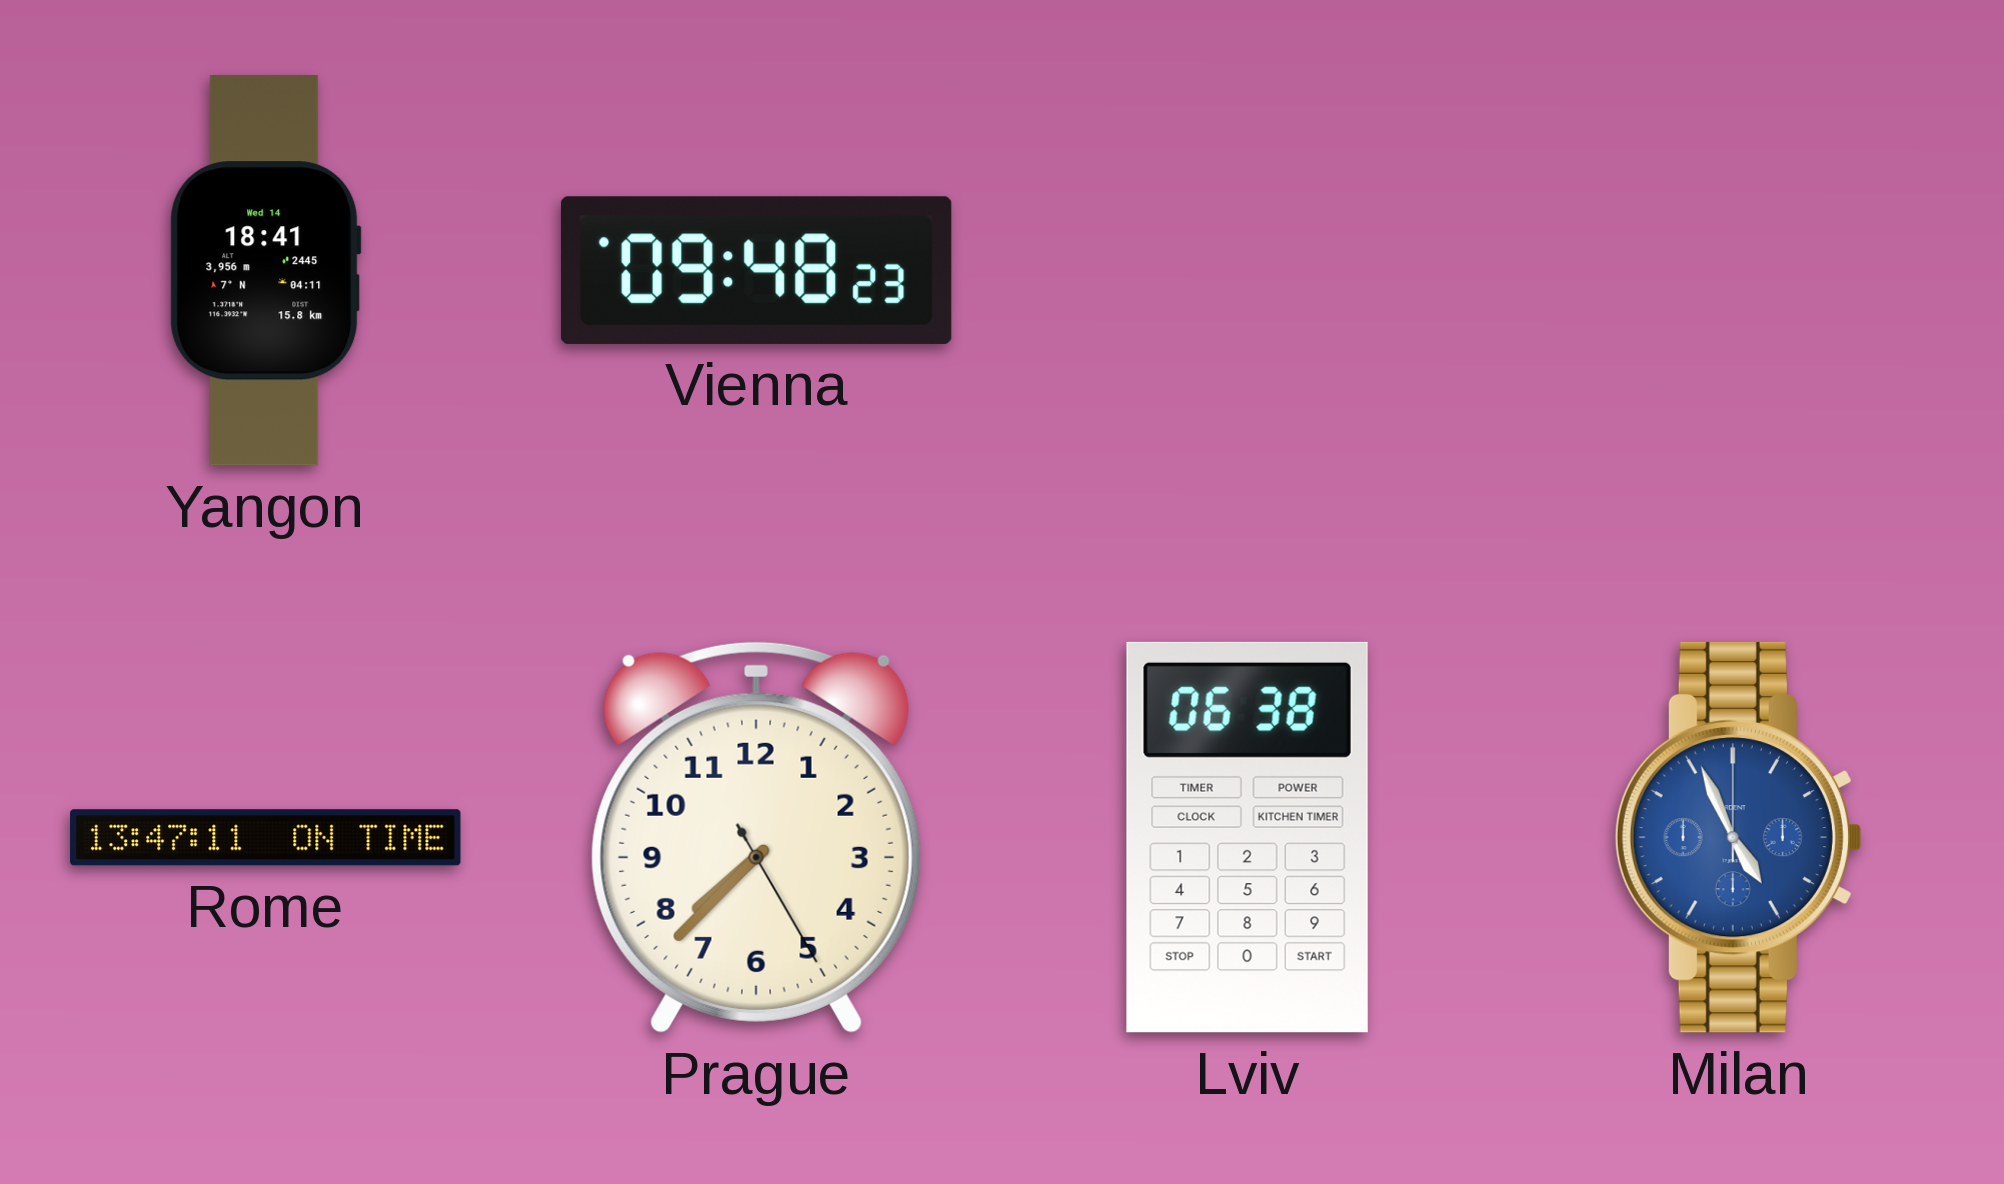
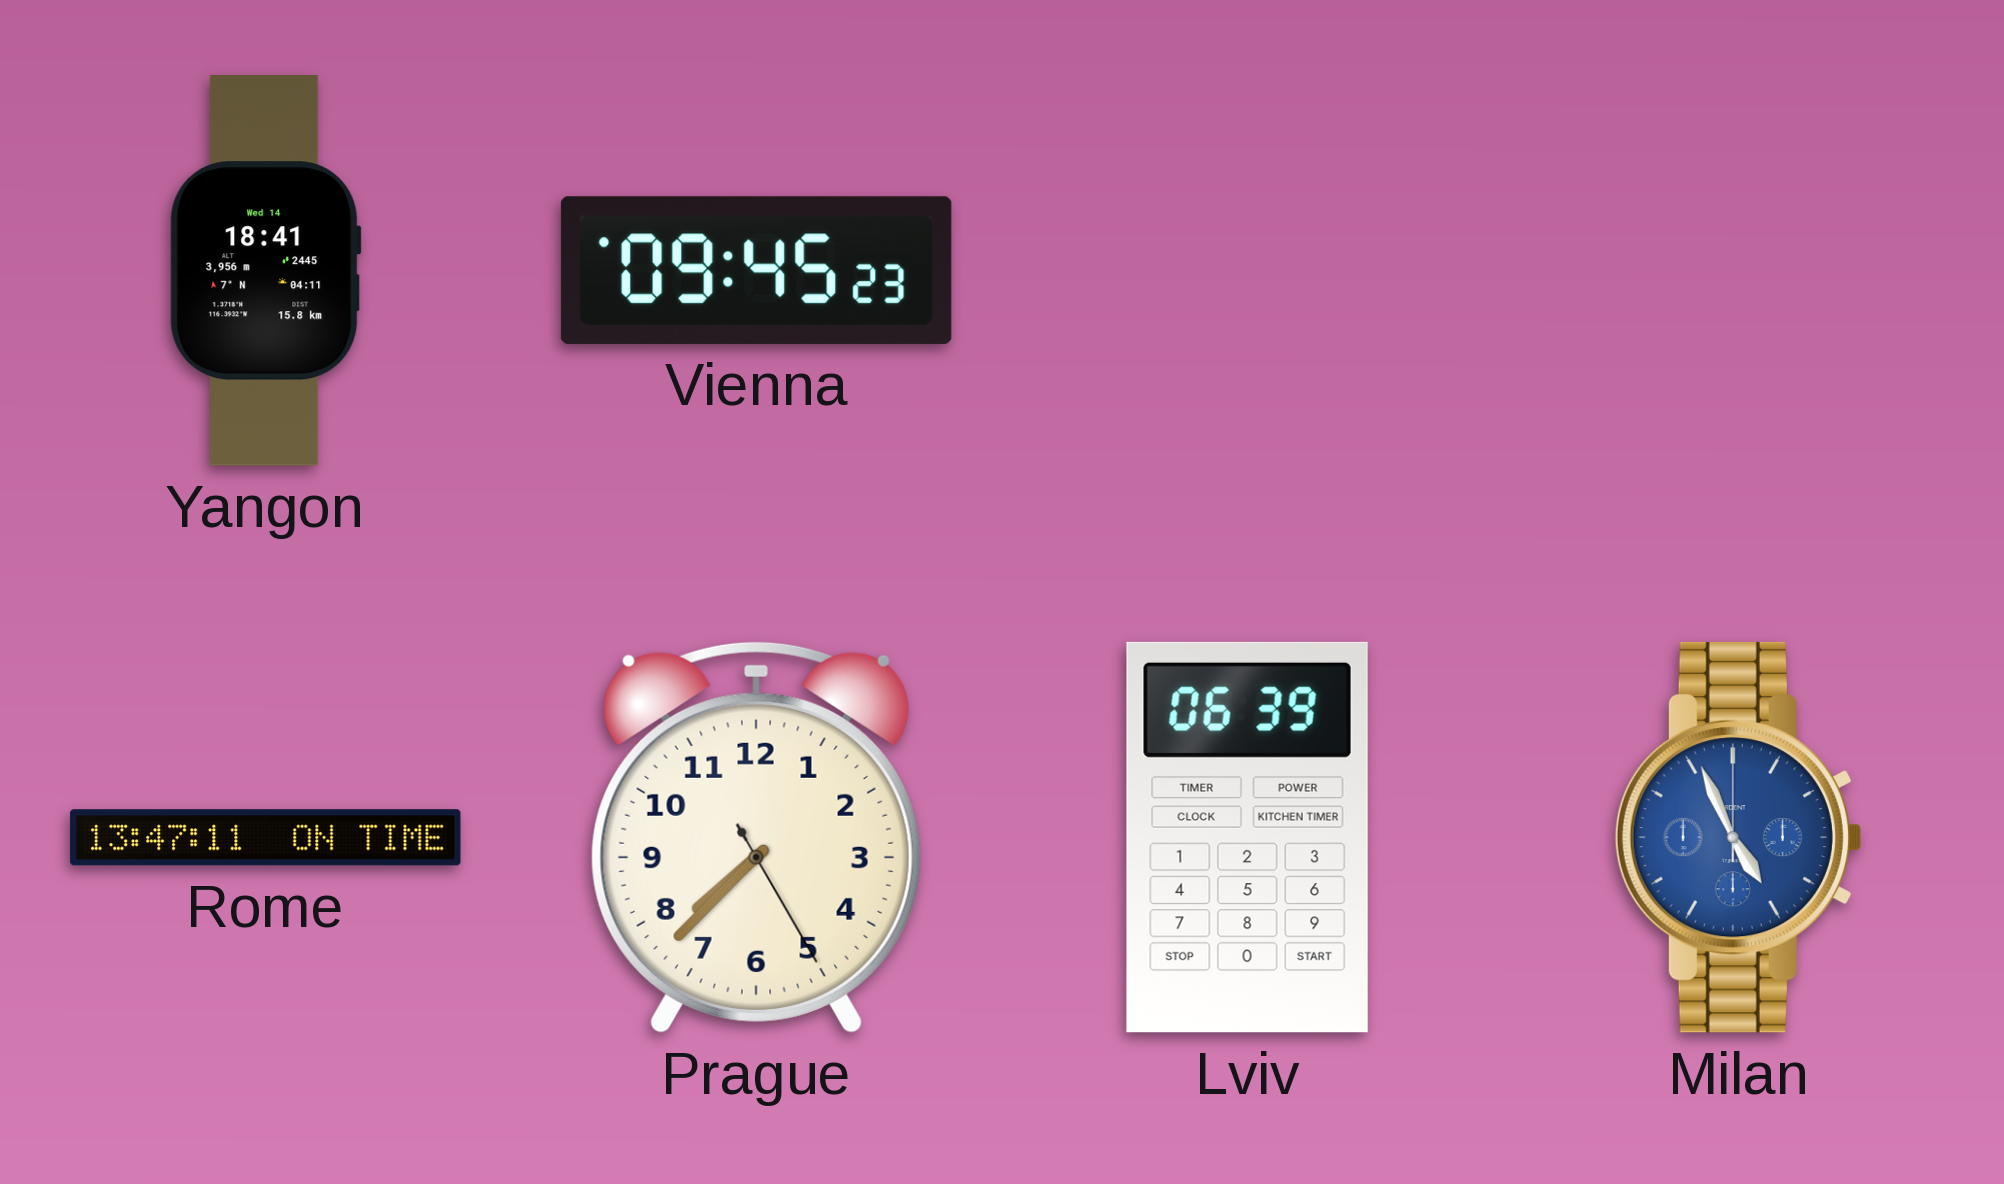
Vienna: 09:48 -> 09:45 (756, 270)
Lviv: 06:38 -> 06:39 (1247, 837)
